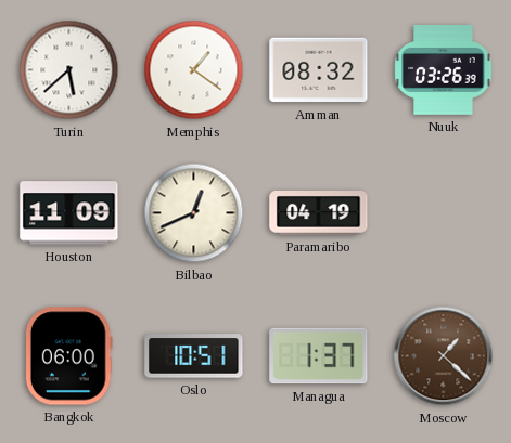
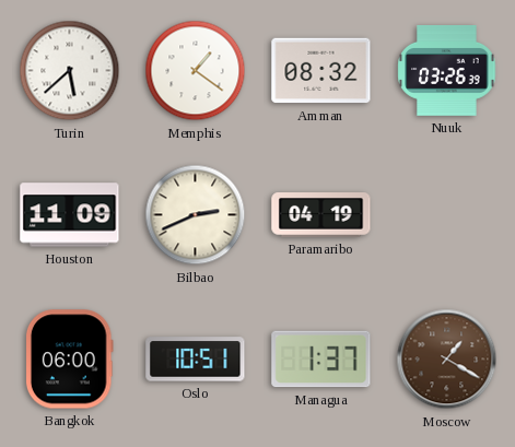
Bilbao: 12:41 -> 2:41 (196, 215)
Moscow: 1:22 -> 1:20 (447, 360)
